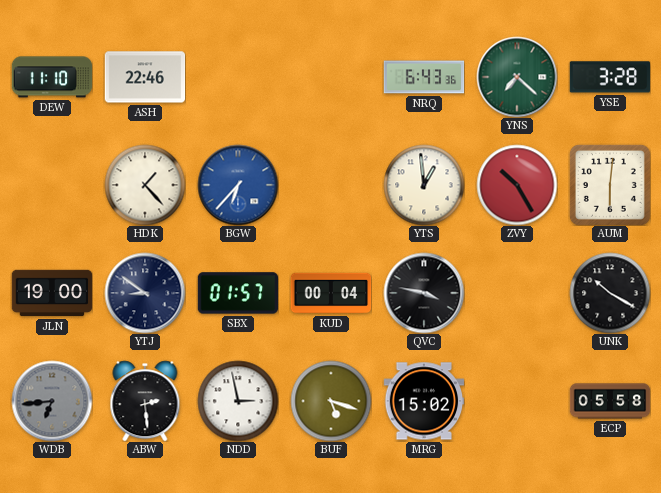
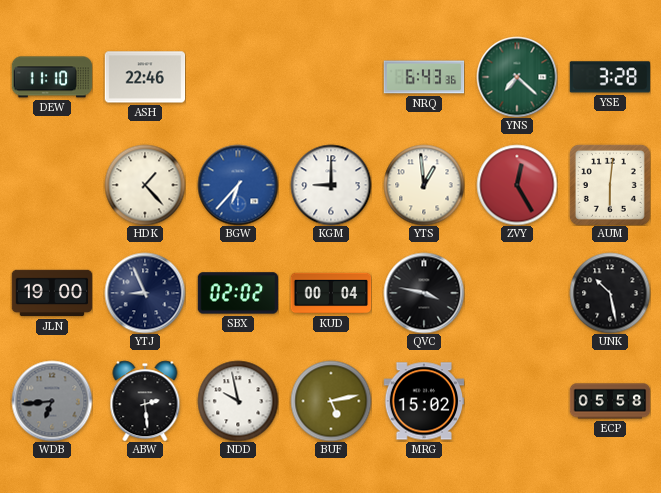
KGM: none -> 9:00 (331, 185)
ZVY: 10:25 -> 12:25 (517, 185)
YTJ: 8:51 -> 8:56 (145, 293)
SBX: 01:57 -> 02:02 (238, 293)
UNK: 10:20 -> 10:28 (610, 293)
NDD: 2:58 -> 9:58 (238, 401)
BUF: 5:18 -> 5:13 (331, 401)
